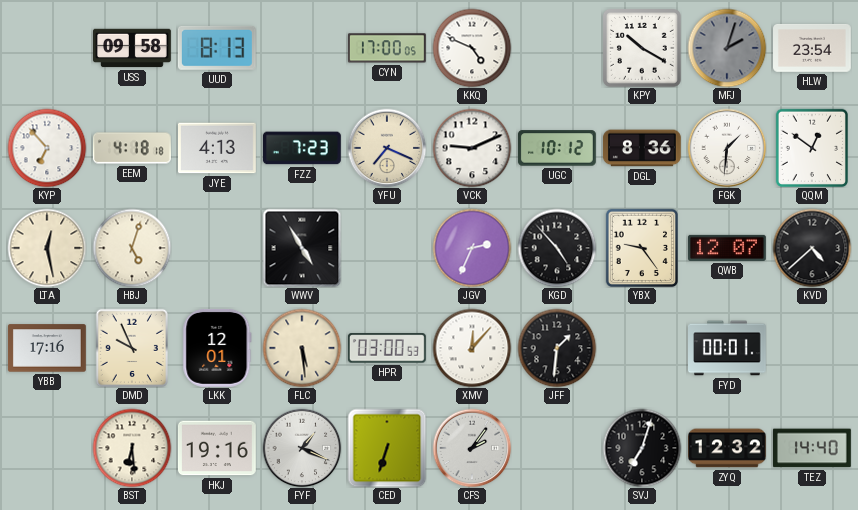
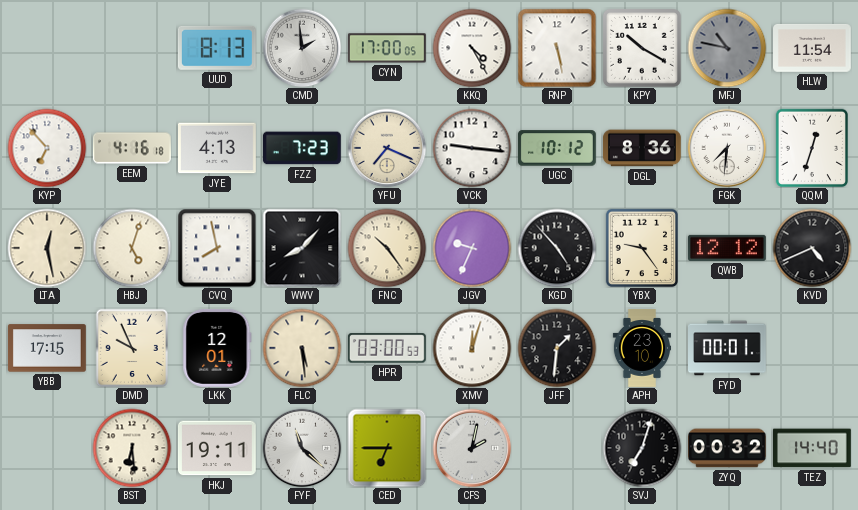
USS: 09:58 -> none (133, 48)
CMD: none -> 1:59 (302, 48)
KKQ: 4:49 -> 4:25 (472, 48)
RNP: none -> 5:28 (557, 48)
MFJ: 2:03 -> 10:47 (727, 48)
HLW: 23:54 -> 11:54 (813, 48)
EEM: 4:18 -> 4:16 (132, 148)
VCK: 9:11 -> 9:16 (472, 148)
FGK: 1:31 -> 7:31 (727, 148)
QQM: 12:51 -> 12:33 (812, 148)
CVQ: none -> 7:58 (217, 248)
WWV: 4:55 -> 8:07 (302, 248)
FNC: none -> 10:24 (387, 248)
JGV: 2:34 -> 9:34 (472, 248)
QWB: 12:07 -> 12:12 (727, 248)
KVD: 4:38 -> 4:41 (812, 248)
YBB: 17:16 -> 17:15 (47, 348)
XMV: 12:07 -> 12:03 (472, 348)
APH: none -> 23:10 (641, 349)
HKJ: 19:16 -> 19:11 (217, 448)
FYF: 1:19 -> 11:22 (302, 448)
CED: 6:33 -> 6:45 (387, 448)
CFS: 2:06 -> 2:02 (472, 448)
ZYQ: 12:32 -> 00:32 (728, 448)
